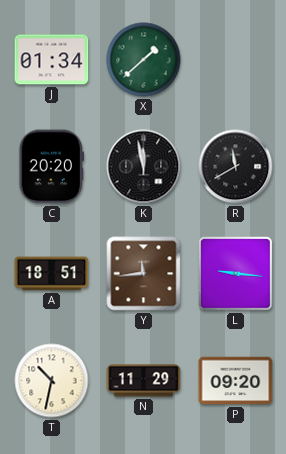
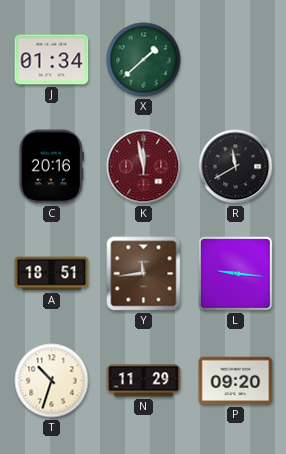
C: 20:20 -> 20:16 (51, 167)
K dial: black -> burgundy (144, 167)
T: 10:32 -> 10:33 (52, 381)
